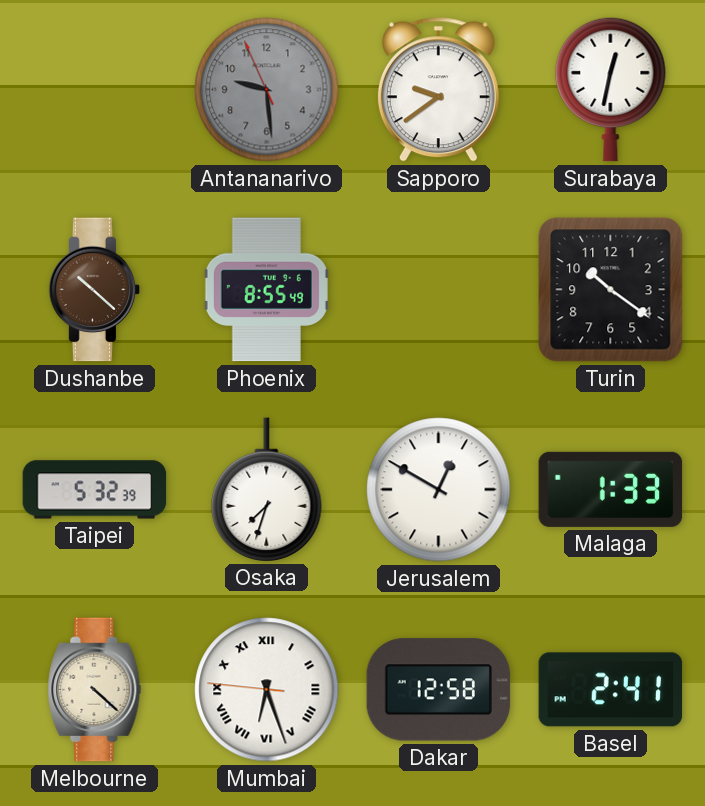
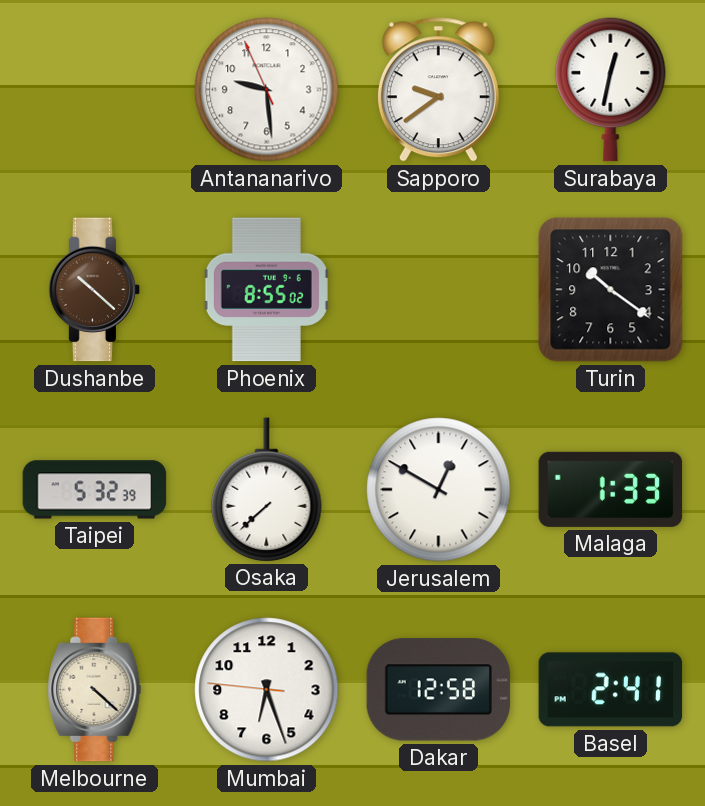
Antananarivo dial: grey -> white (267, 90)
Phoenix: 8:55:49 -> 8:55:02 (266, 290)
Osaka: 7:33 -> 7:38 (267, 489)
Mumbai numerals: Roman -> Arabic (267, 690)
